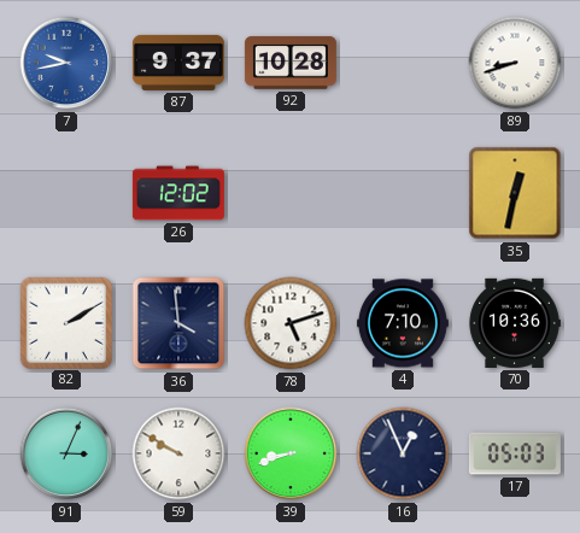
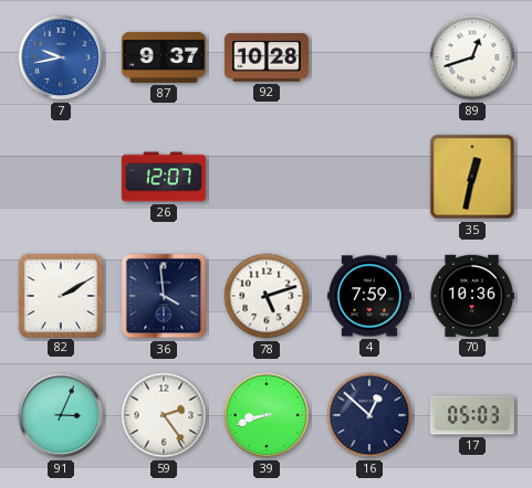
89: 8:42 -> 12:42 (472, 57)
26: 12:02 -> 12:07 (164, 177)
4: 7:10 -> 7:59 (369, 296)
59: 9:50 -> 2:24 (164, 415)
16: 12:56 -> 12:52 (369, 415)
